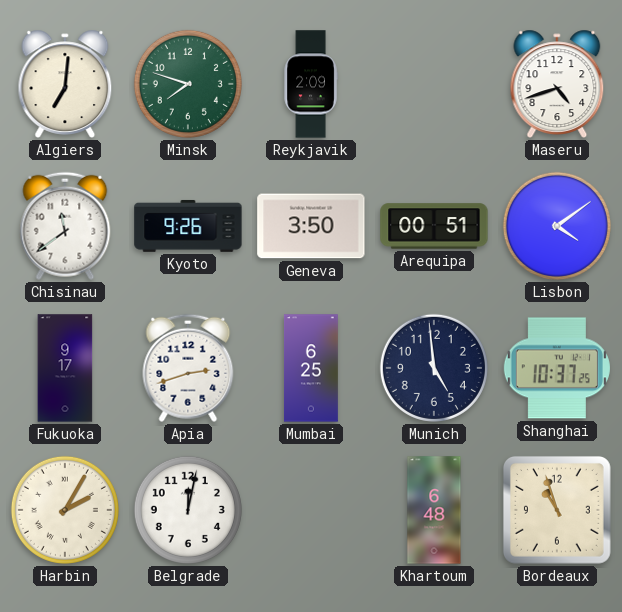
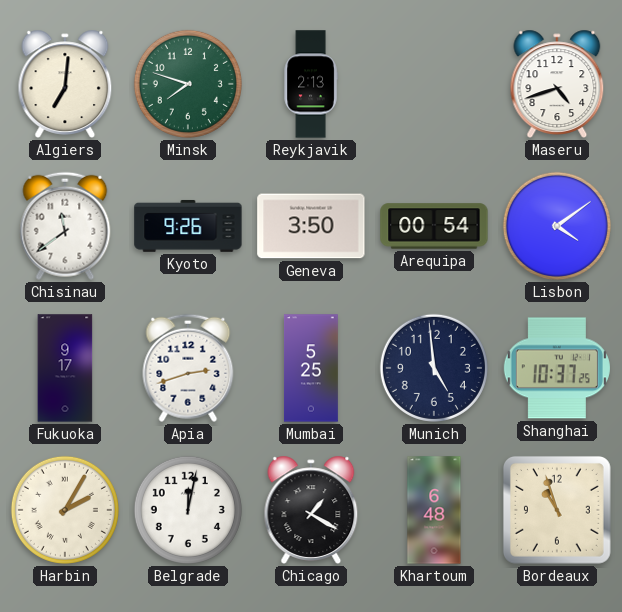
Reykjavik: 2:09 -> 2:13 (311, 84)
Arequipa: 00:51 -> 00:54 (434, 226)
Mumbai: 6:25 -> 5:25 (311, 368)
Chicago: none -> 1:20 (311, 510)
